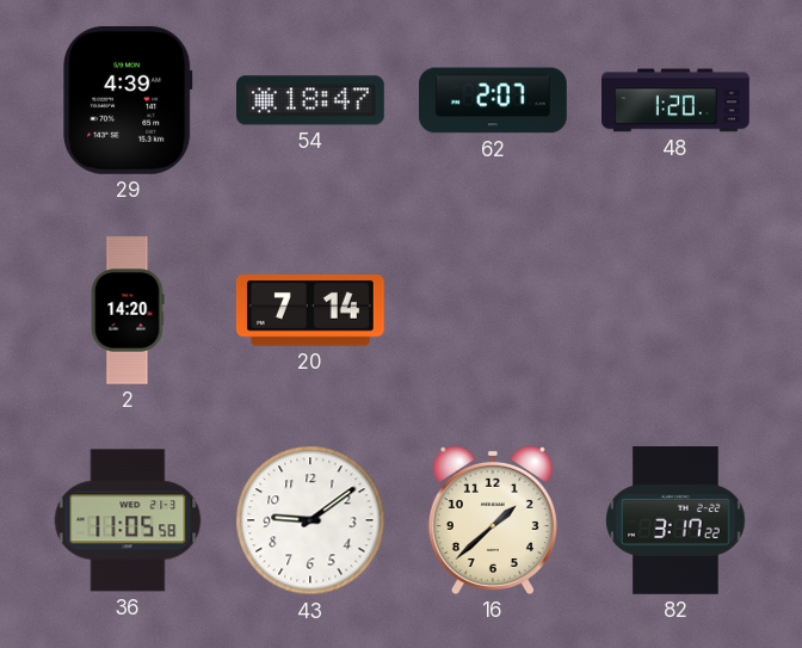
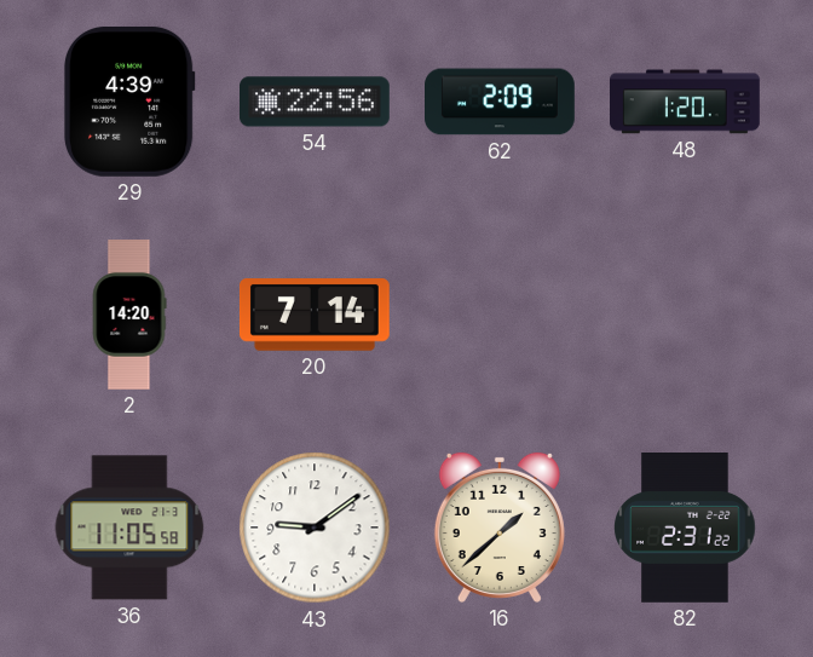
54: 18:47 -> 22:56 (316, 102)
62: 2:07 -> 2:09 (501, 102)
82: 3:17 -> 2:31 (685, 529)
